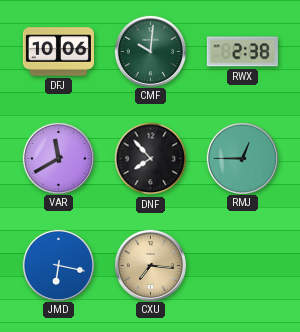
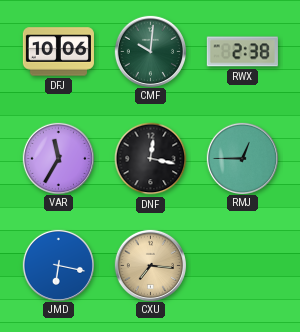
VAR: 11:40 -> 11:35 (58, 158)
DNF: 7:53 -> 12:17 (151, 159)
